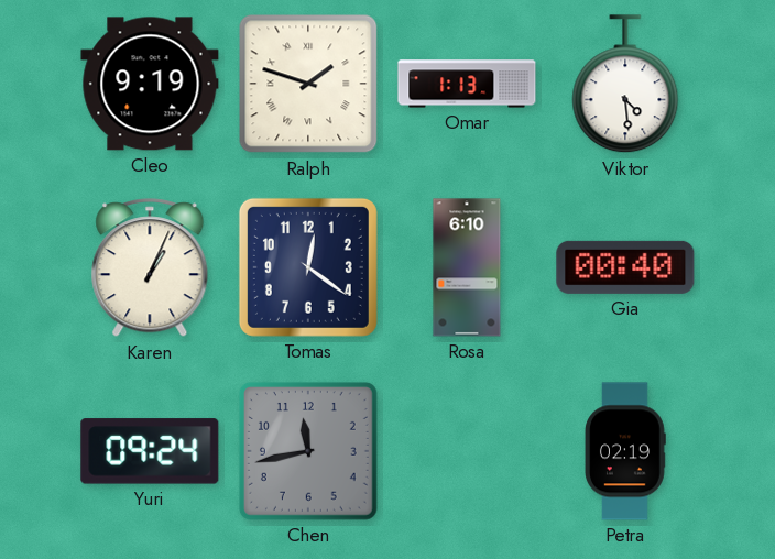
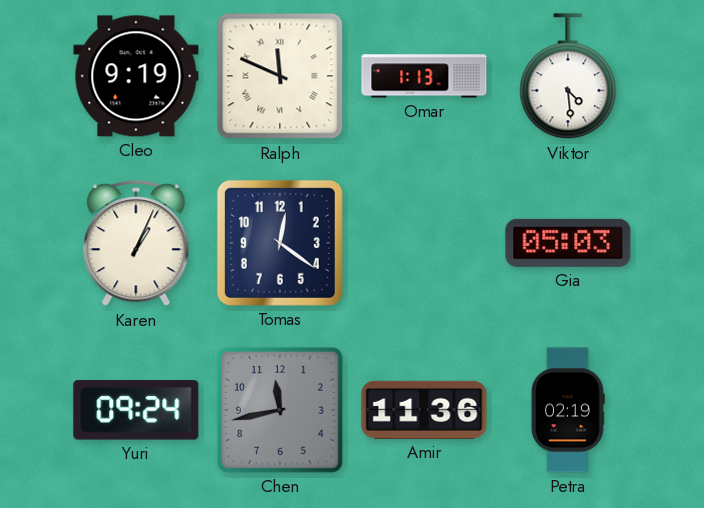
Ralph: 1:48 -> 11:49 (280, 76)
Rosa: 6:10 -> none (467, 267)
Gia: 00:40 -> 05:03 (568, 243)
Amir: none -> 11:36 (424, 410)
